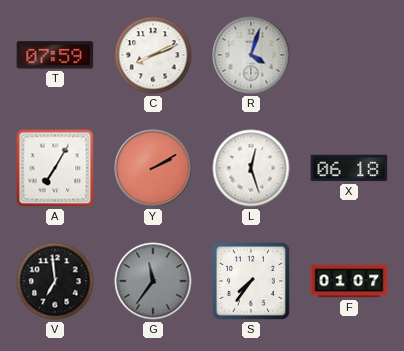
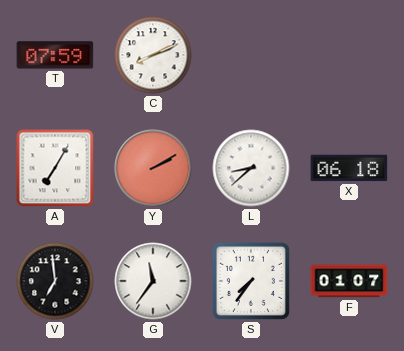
R: 4:03 -> none (251, 55)
L: 12:27 -> 8:38 (251, 168)
G dial: grey -> white (153, 281)
